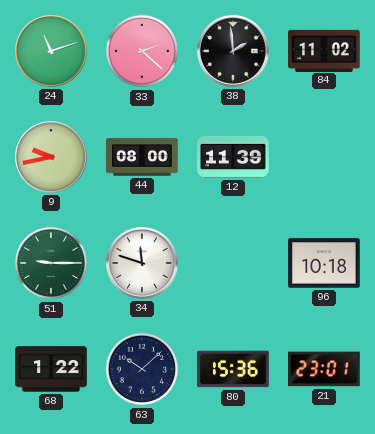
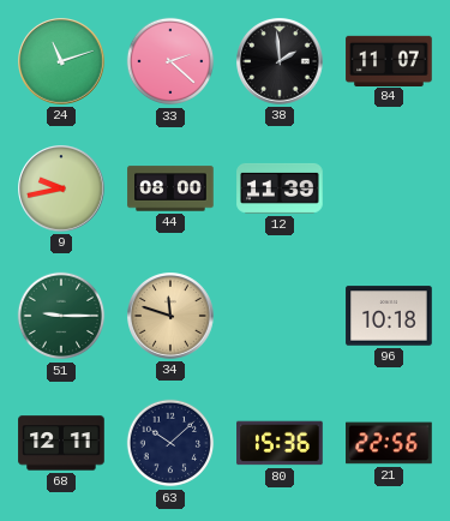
84: 11:02 -> 11:07 (389, 60)
34 dial: white -> champagne (172, 317)
68: 1:22 -> 12:11 (61, 443)
21: 23:01 -> 22:56 (389, 443)
